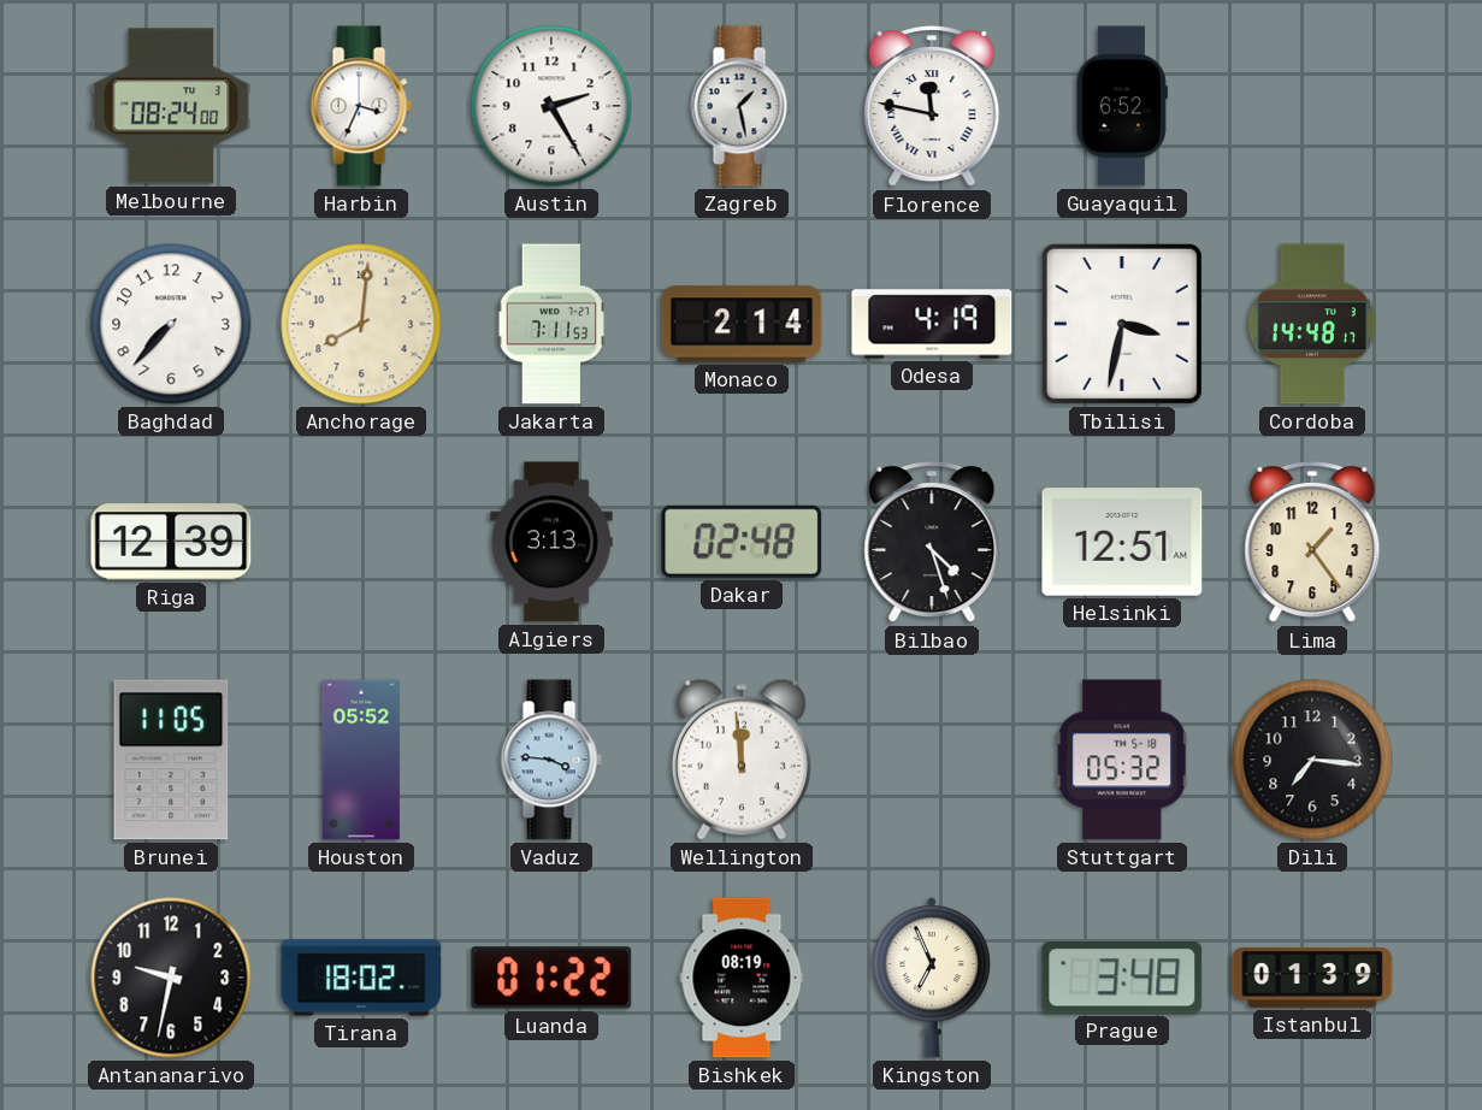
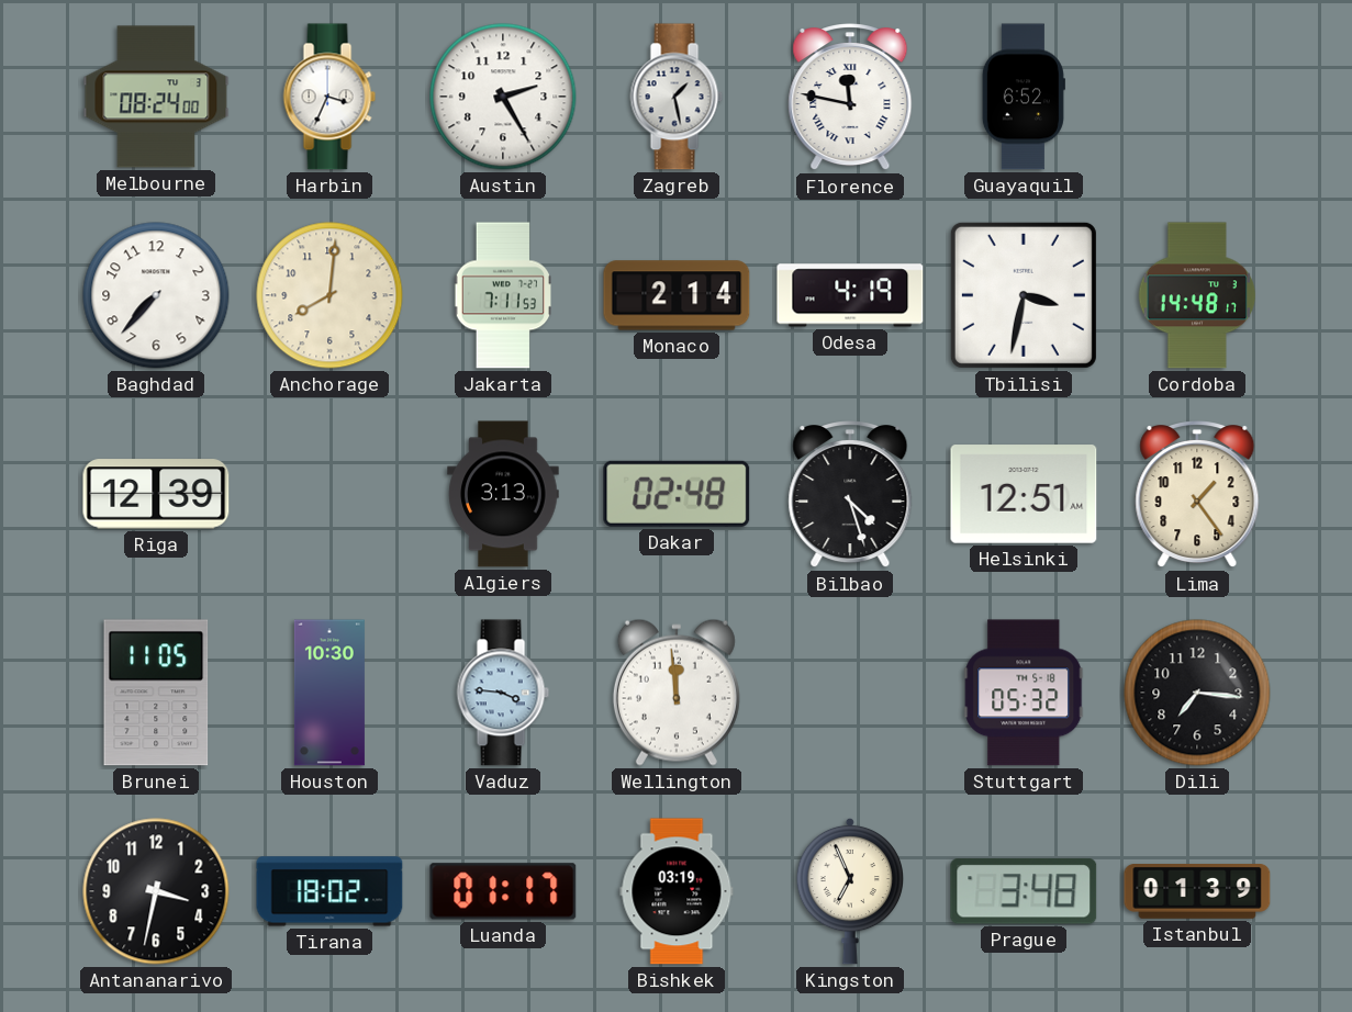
Houston: 05:52 -> 10:30 (329, 693)
Antananarivo: 9:32 -> 3:32 (156, 891)
Luanda: 01:22 -> 01:17 (503, 891)
Bishkek: 08:19 -> 03:19 (677, 891)
